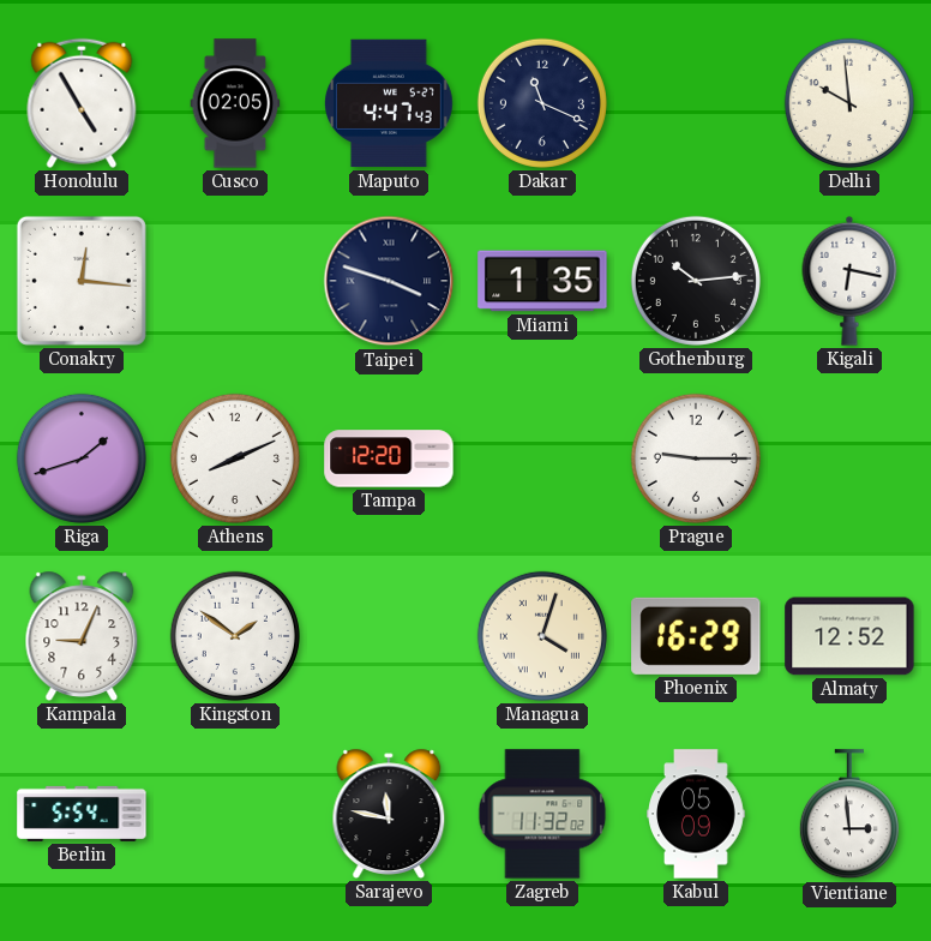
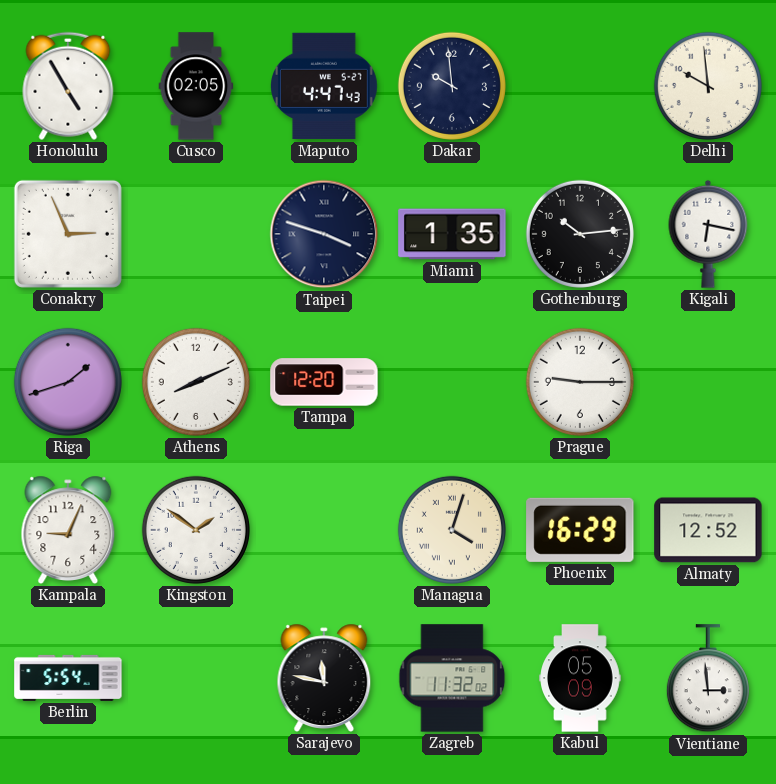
Dakar: 11:19 -> 9:59 (452, 86)
Conakry: 12:16 -> 2:56 (68, 234)
